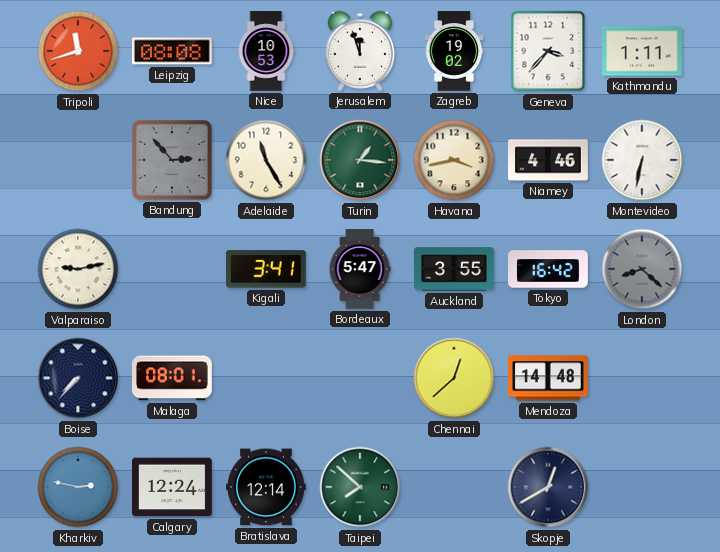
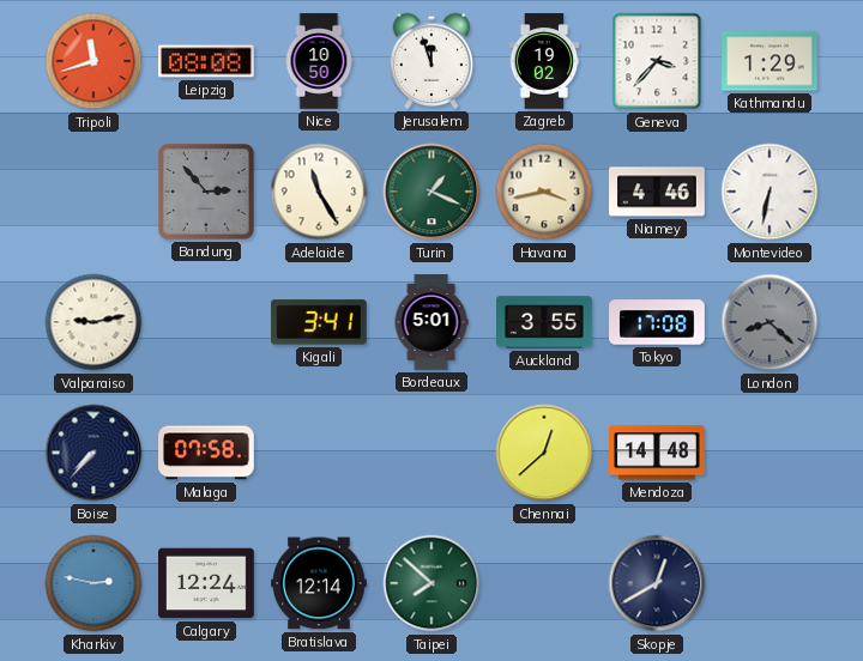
Nice: 10:53 -> 10:50 (319, 61)
Kathmandu: 1:11 -> 1:29 (771, 61)
Turin: 1:16 -> 1:19 (431, 192)
Bordeaux: 5:47 -> 5:01 (431, 322)
Tokyo: 16:42 -> 17:08 (658, 322)
Malaga: 08:01 -> 07:58 (207, 453)
